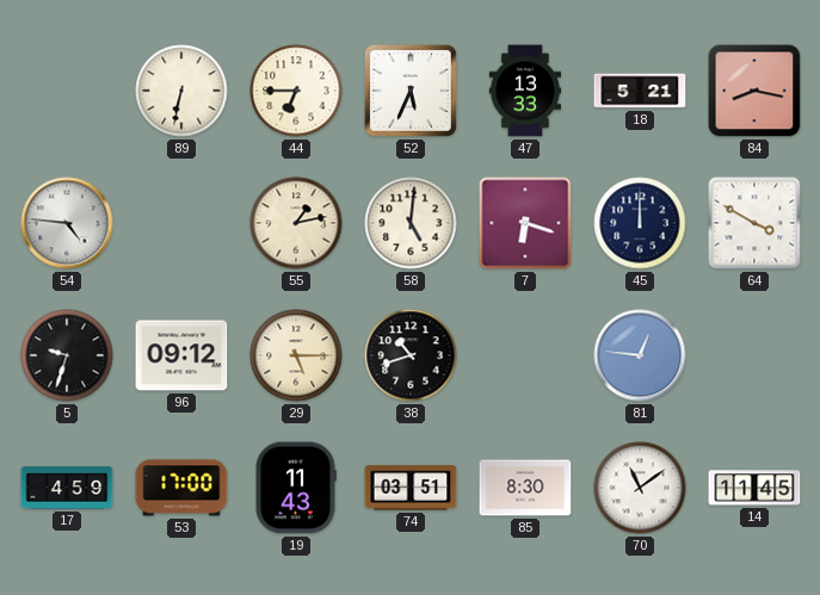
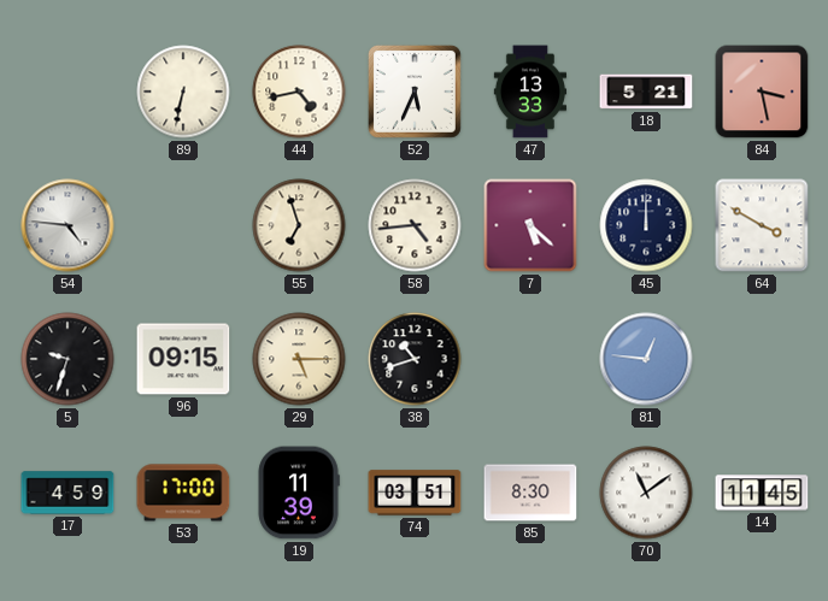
44: 6:45 -> 4:43 (299, 92)
84: 8:17 -> 3:28 (762, 92)
55: 1:13 -> 6:57 (299, 225)
58: 5:01 -> 4:44 (415, 225)
7: 6:18 -> 5:22 (530, 225)
96: 09:12 -> 09:15 (183, 359)
19: 11:43 -> 11:39 (299, 493)
